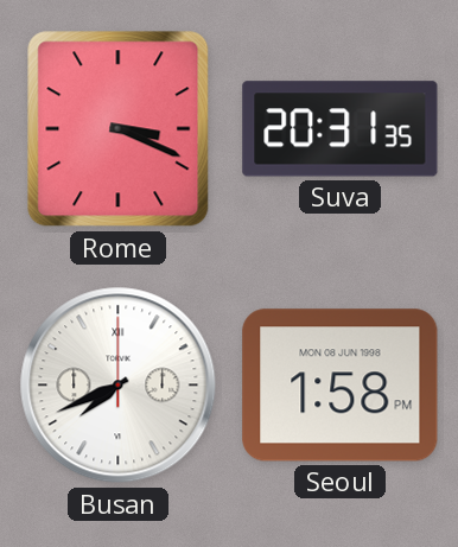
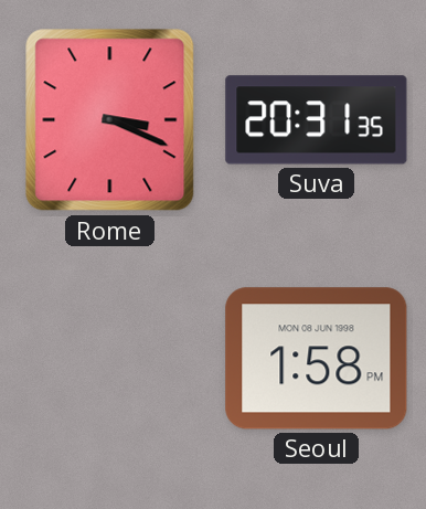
Busan: 7:41 -> none (119, 386)
